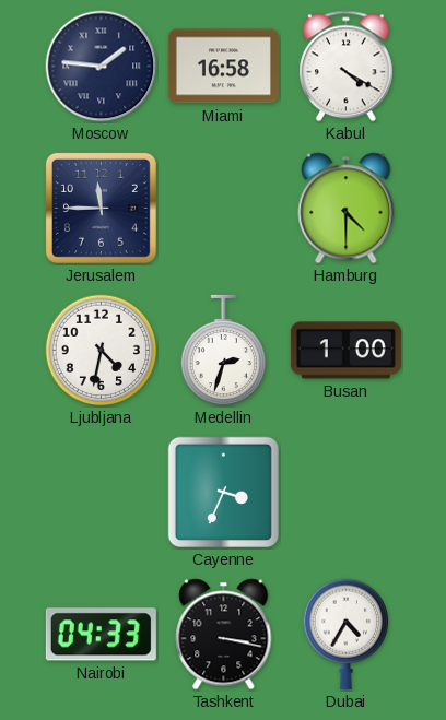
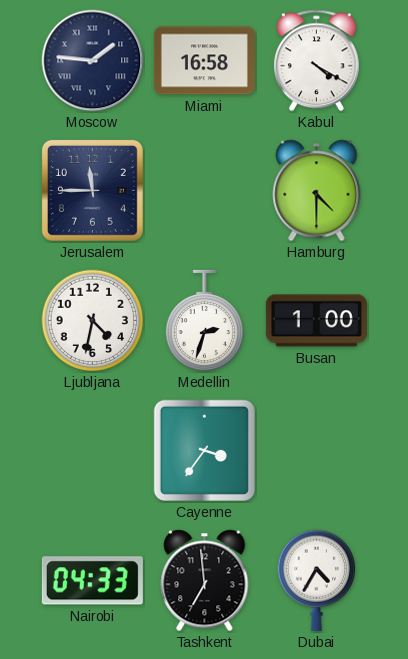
Cayenne: 3:34 -> 3:36 (204, 450)
Tashkent: 3:17 -> 6:59 (205, 581)
